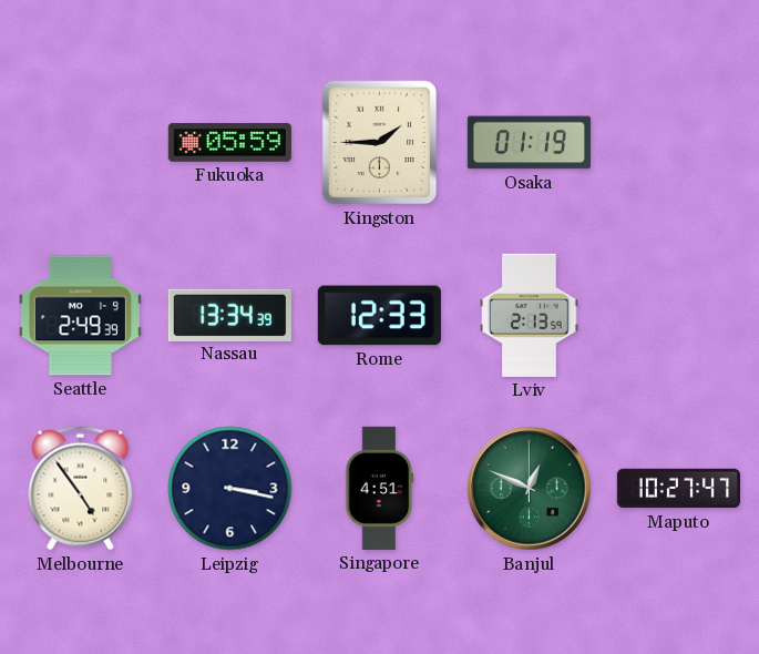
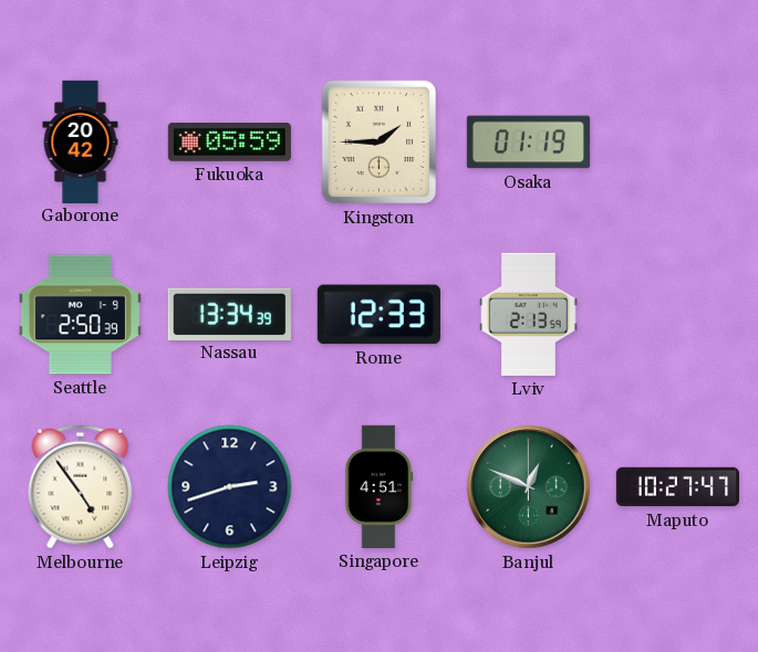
Gaborone: none -> 20:42 (81, 141)
Seattle: 2:49 -> 2:50 (80, 315)
Leipzig: 3:17 -> 2:42 (230, 487)
